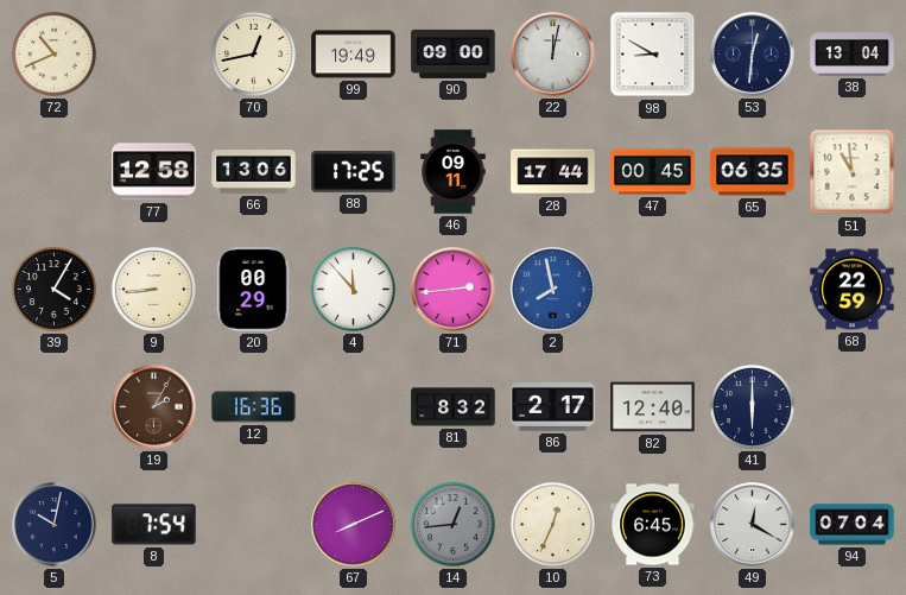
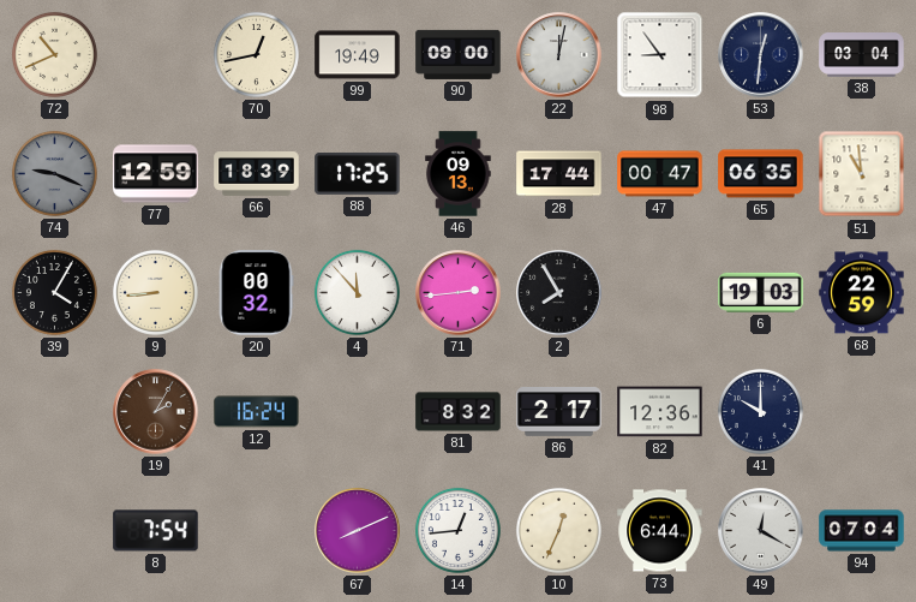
98: 8:50 -> 8:54 (660, 55)
38: 13:04 -> 03:04 (862, 55)
74: none -> 9:19 (54, 173)
77: 12:58 -> 12:59 (156, 174)
66: 13:06 -> 18:39 (257, 174)
46: 09:11 -> 09:13 (459, 174)
47: 00:45 -> 00:47 (660, 174)
20: 00:29 -> 00:32 (256, 293)
2: 7:58 -> 7:55 (559, 293)
2 dial: blue -> black (559, 293)
6: none -> 19:03 (761, 292)
12: 16:36 -> 16:24 (257, 412)
82: 12:40 -> 12:36 (660, 412)
41: 6:00 -> 10:00 (760, 411)
5: 10:02 -> none (55, 525)
14 dial: grey -> white (457, 530)
73: 6:45 -> 6:44 (660, 531)
